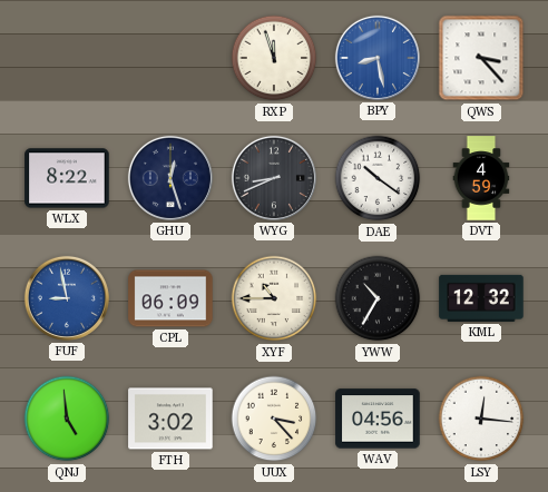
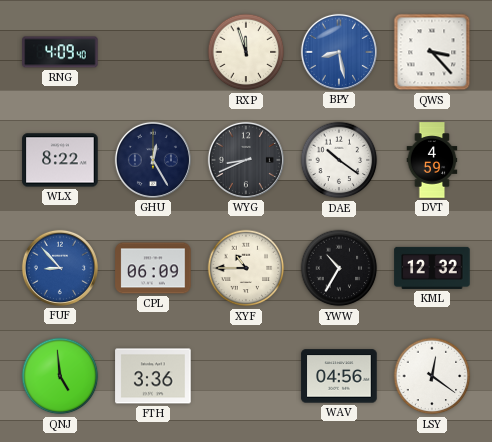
RNG: none -> 4:09 (60, 52)
GHU: 12:27 -> 12:25 (153, 160)
FUF: 8:58 -> 8:53 (60, 268)
FTH: 3:02 -> 3:36 (153, 376)
UUX: 3:23 -> none (274, 419)
LSY: 12:16 -> 12:21 (432, 376)
